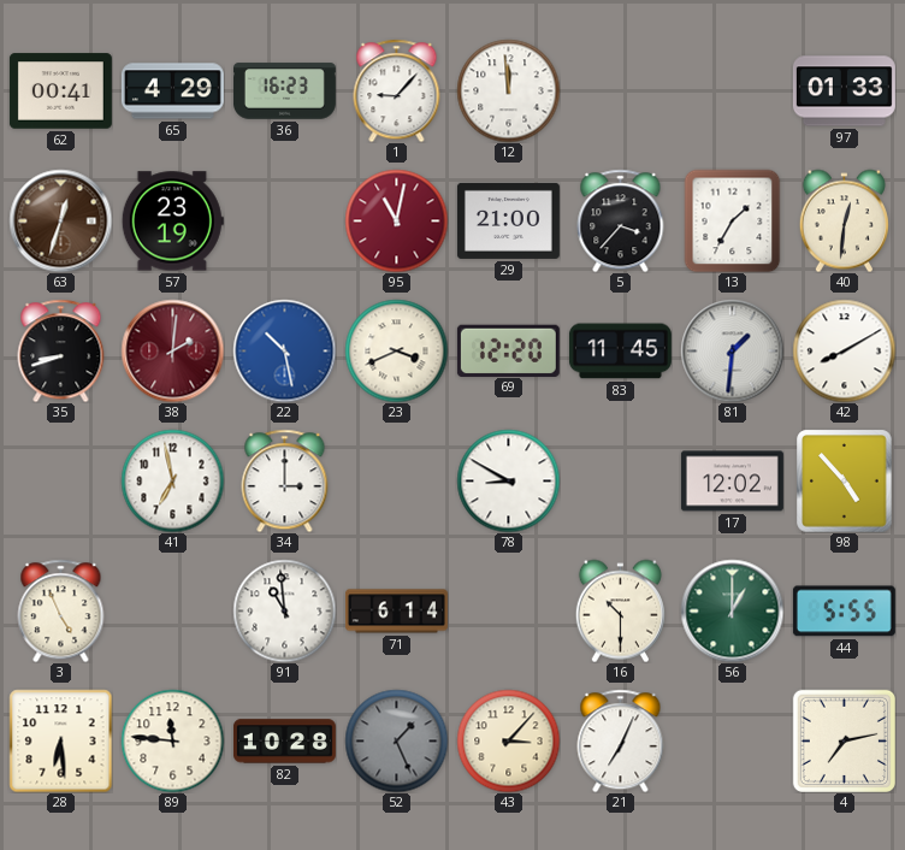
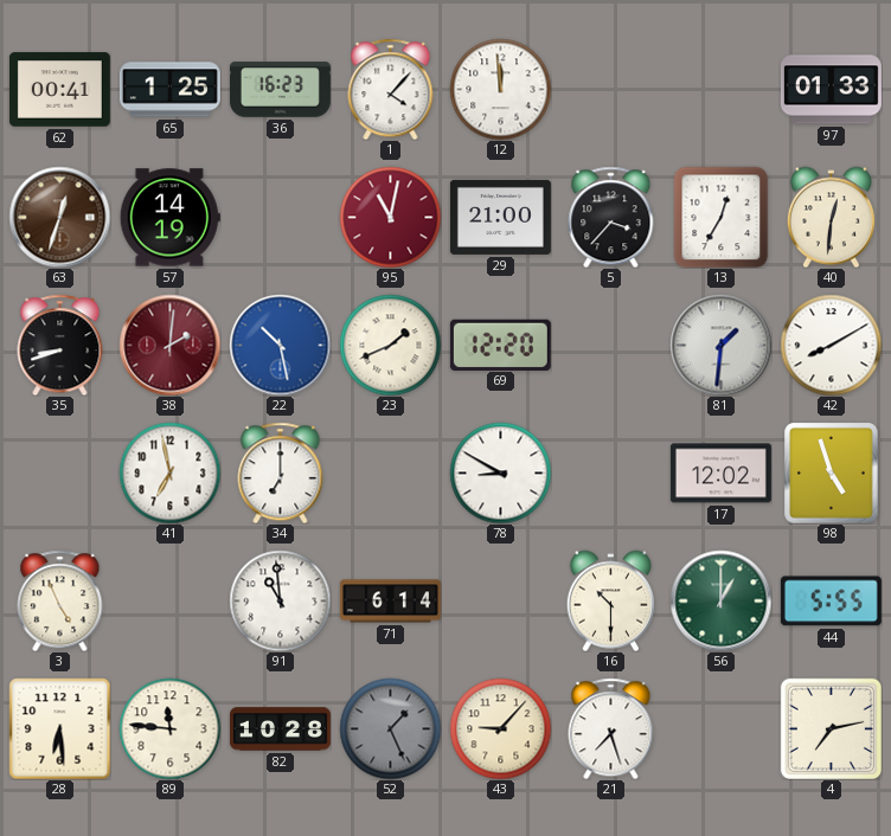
65: 4:29 -> 1:25 (169, 90)
1: 9:07 -> 4:07 (391, 89)
57: 23:19 -> 14:19 (169, 218)
13: 1:35 -> 12:35 (722, 217)
23: 3:41 -> 1:41 (390, 345)
83: 11:45 -> none (620, 352)
34: 3:00 -> 7:00 (281, 472)
98: 4:53 -> 4:57 (832, 472)
43: 3:07 -> 9:07 (500, 728)
21: 7:04 -> 7:27 (611, 728)
